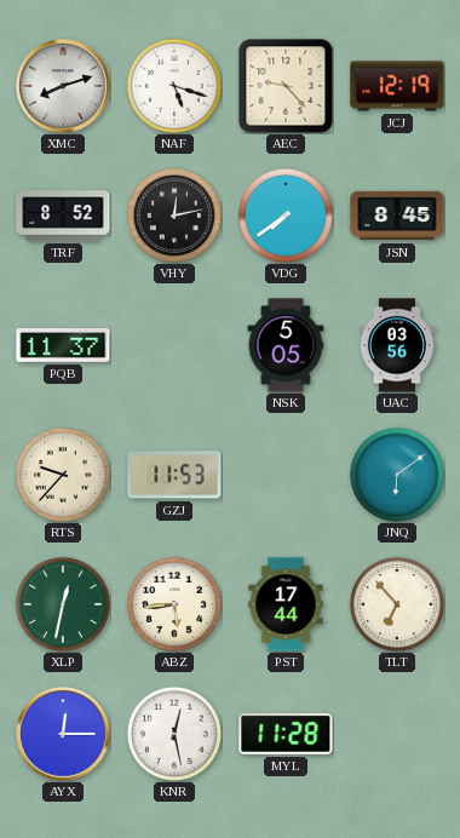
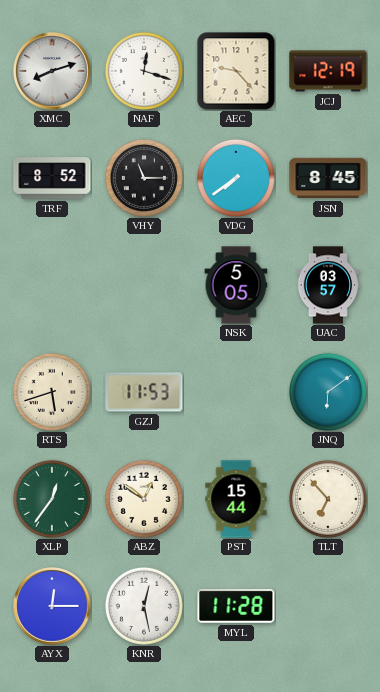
NAF: 5:18 -> 12:18 (144, 71)
VHY: 12:13 -> 11:15 (144, 178)
PQB: 11:37 -> none (63, 346)
UAC: 03:56 -> 03:57 (328, 285)
RTS: 9:37 -> 5:42 (52, 392)
XLP: 12:32 -> 12:36 (52, 499)
ABZ: 5:44 -> 12:51 (144, 499)
PST: 17:44 -> 15:44 (236, 499)
